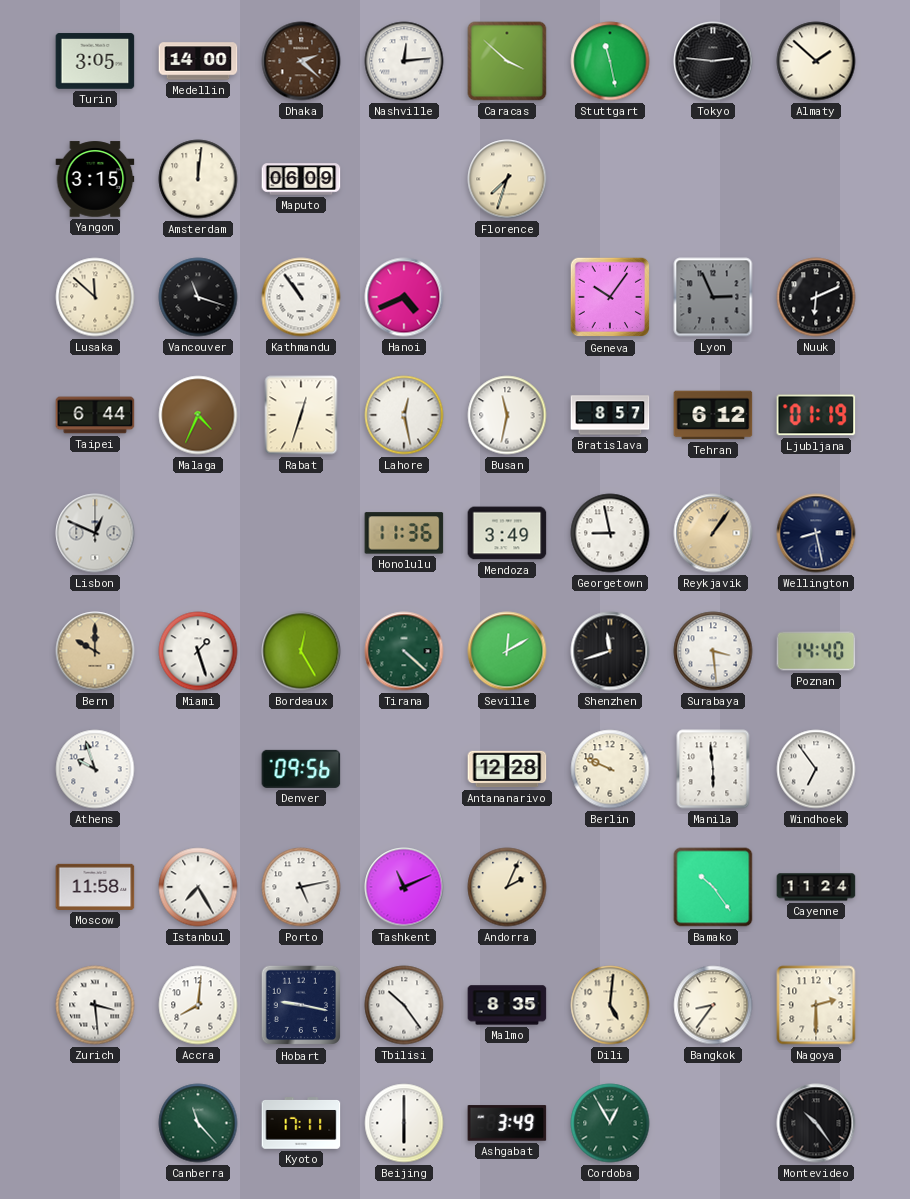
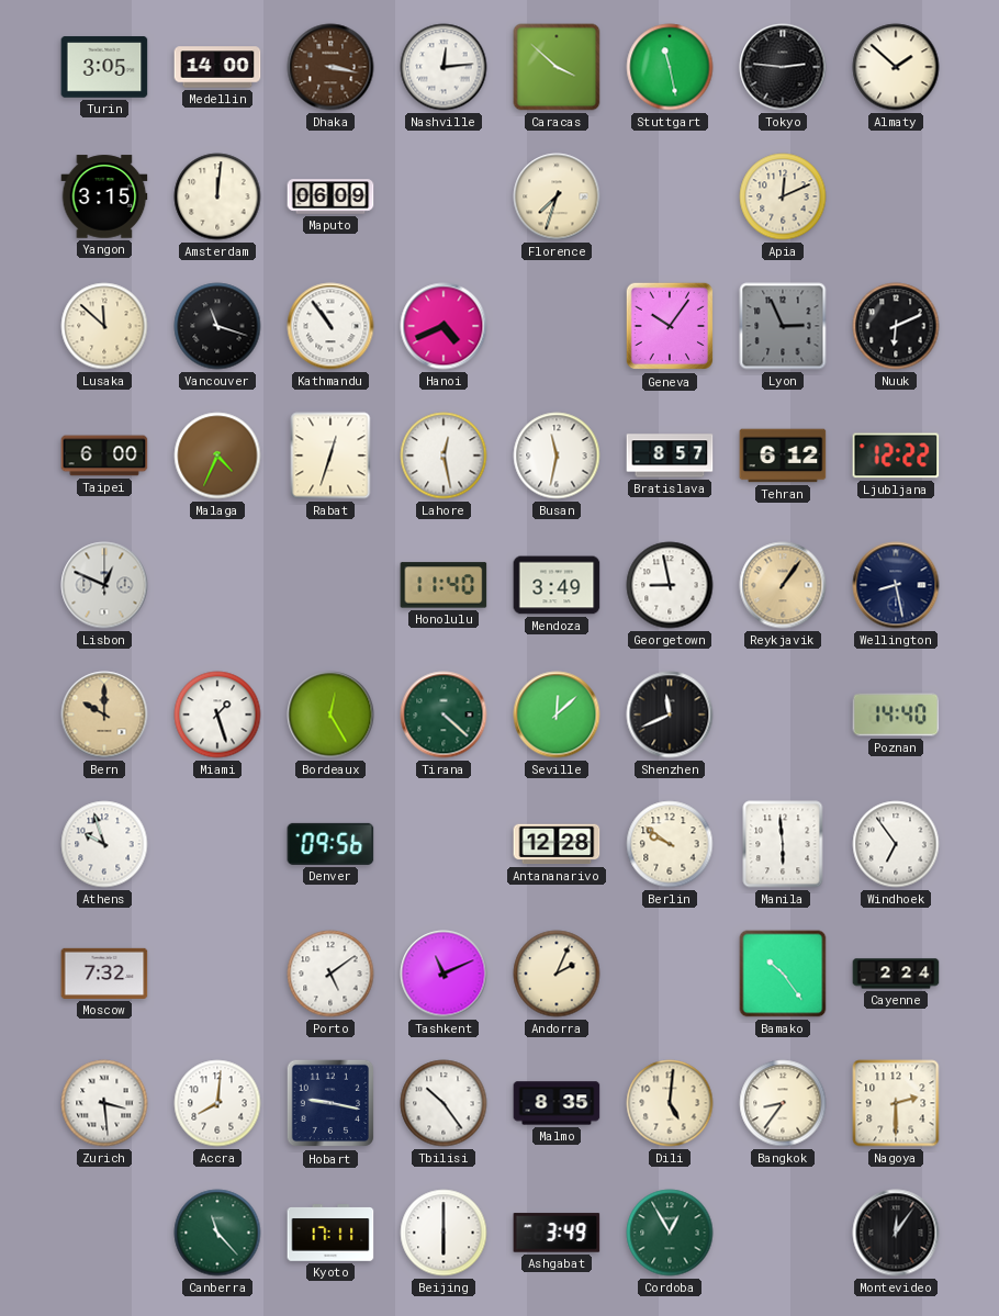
Dhaka: 2:22 -> 3:17 (330, 67)
Apia: none -> 12:11 (783, 196)
Taipei: 6:44 -> 6:00 (104, 455)
Ljubljana: 01:19 -> 12:22 (896, 455)
Honolulu: 11:36 -> 11:40 (444, 585)
Seville: 12:10 -> 12:08 (557, 715)
Shenzhen: 11:42 -> 11:41 (670, 715)
Surabaya: 3:29 -> none (713, 651)
Berlin: 9:49 -> 9:51 (670, 844)
Moscow: 11:58 -> 7:32 (104, 974)
Istanbul: 7:25 -> none (198, 887)
Porto: 5:13 -> 5:09 (330, 974)
Cayenne: 11:24 -> 2:24 (896, 974)
Montevideo: 10:24 -> 12:06 (896, 1233)
